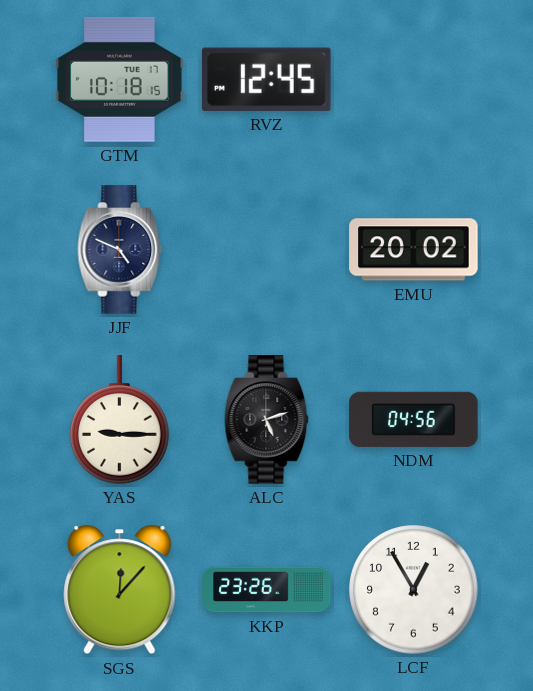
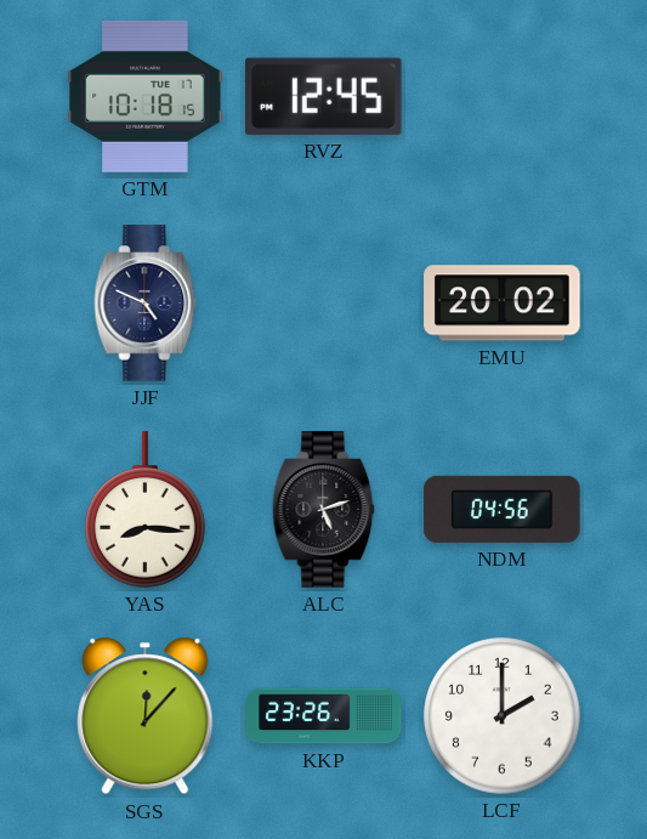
YAS: 9:15 -> 8:16 (146, 510)
LCF: 12:55 -> 2:00 (503, 716)
